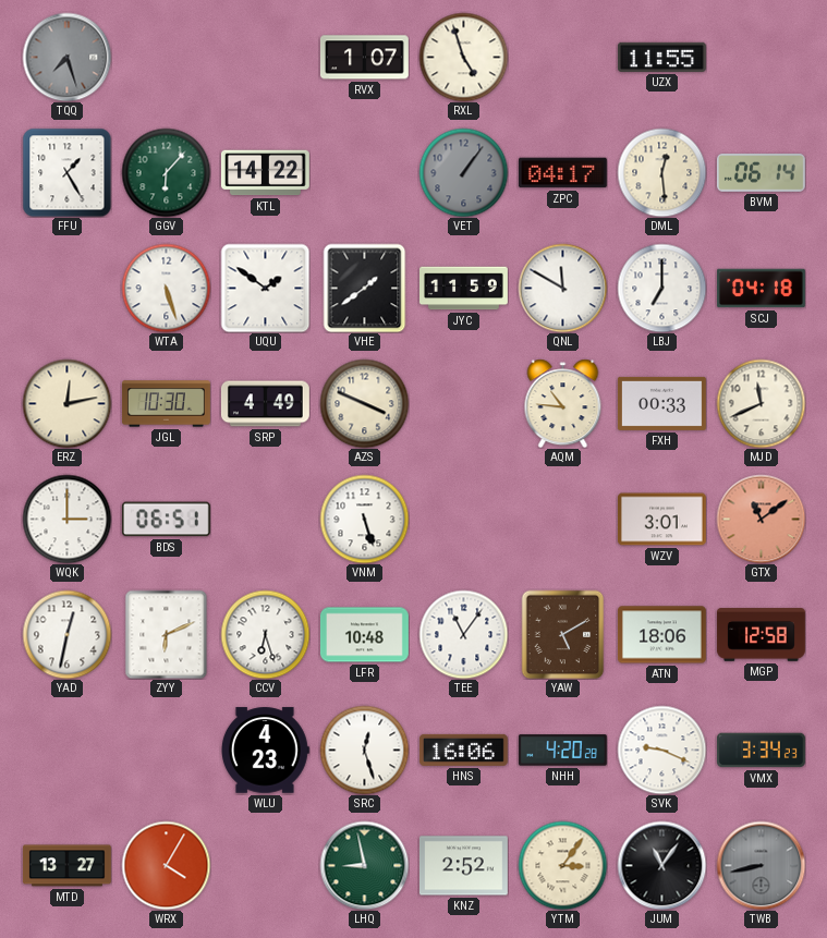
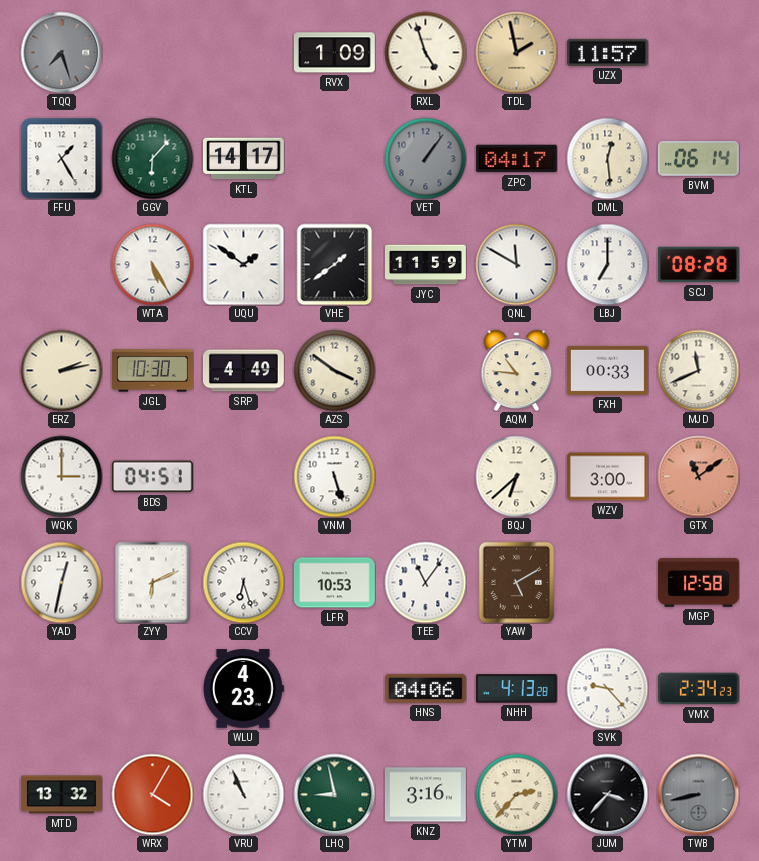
RVX: 1:07 -> 1:09 (334, 53)
TDL: none -> 1:58 (516, 52)
UZX: 11:55 -> 11:57 (607, 52)
KTL: 14:22 -> 14:17 (243, 159)
WTA: 5:27 -> 5:25 (152, 264)
SCJ: 04:18 -> 08:28 (699, 265)
ERZ: 12:13 -> 2:13 (61, 370)
AZS: 3:49 -> 3:51 (334, 370)
BDS: 06:51 -> 04:51 (152, 477)
BQJ: none -> 6:38 (516, 476)
WZV: 3:01 -> 3:00 (607, 477)
LFR: 10:48 -> 10:53 (334, 583)
ATN: 18:06 -> none (661, 635)
SRC: 12:27 -> none (364, 750)
HNS: 16:06 -> 04:06 (425, 688)
NHH: 4:20 -> 4:13 (516, 689)
SVK: 9:19 -> 9:23 (607, 688)
VMX: 3:34 -> 2:34 (698, 689)
MTD: 13:27 -> 13:32 (61, 795)
VRU: none -> 10:56 (243, 794)
KNZ: 2:52 -> 3:16 (425, 795)
YTM: 3:06 -> 2:37 (516, 794)
JUM: 11:06 -> 3:37 (607, 794)
